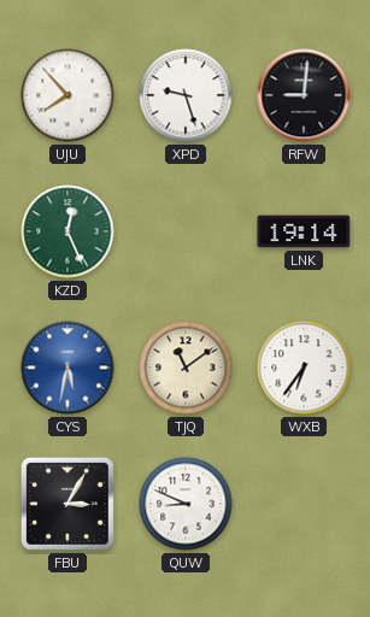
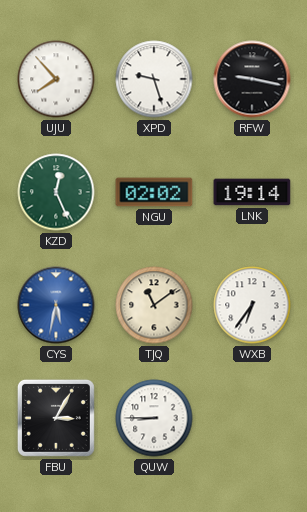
RFW: 9:01 -> 9:17 (252, 79)
NGU: none -> 02:02 (154, 192)
QUW: 8:49 -> 8:45 (154, 418)
